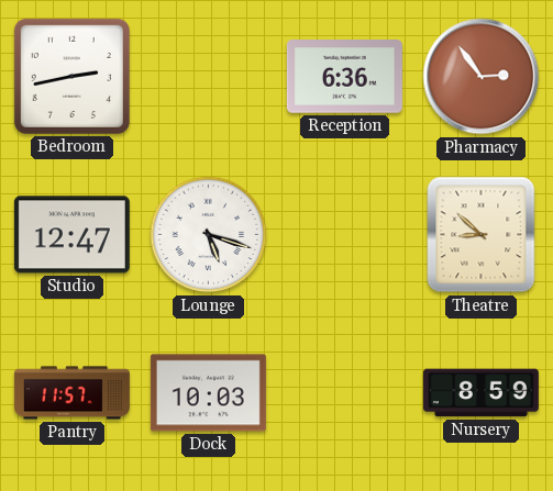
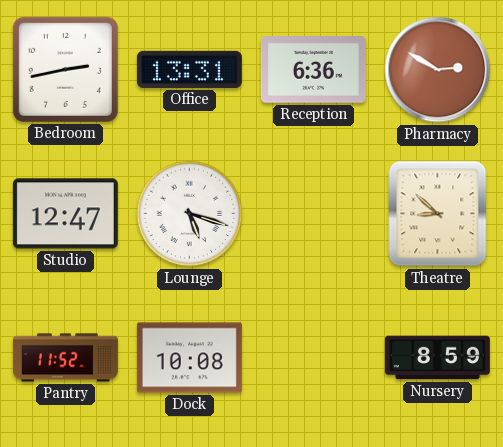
Office: none -> 13:31 (189, 69)
Pharmacy: 2:54 -> 2:50 (438, 70)
Pantry: 11:57 -> 11:52 (65, 358)
Dock: 10:03 -> 10:08 (189, 358)
